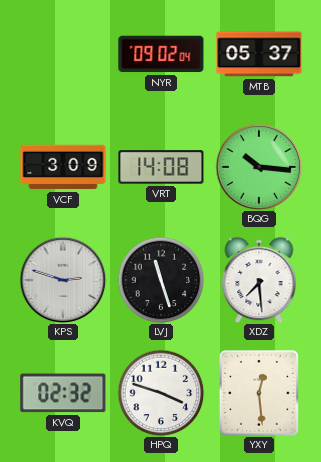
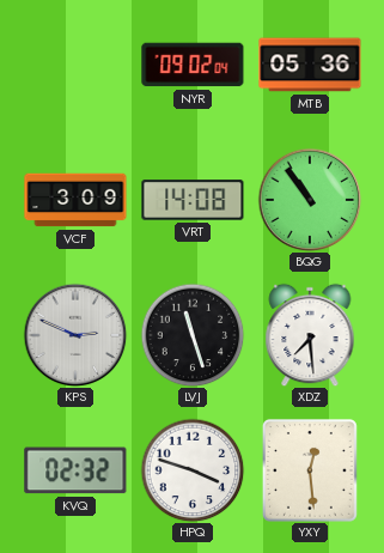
MTB: 05:37 -> 05:36 (310, 65)
BQG: 10:16 -> 10:54 (310, 200)
KPS: 2:48 -> 2:49 (75, 335)
